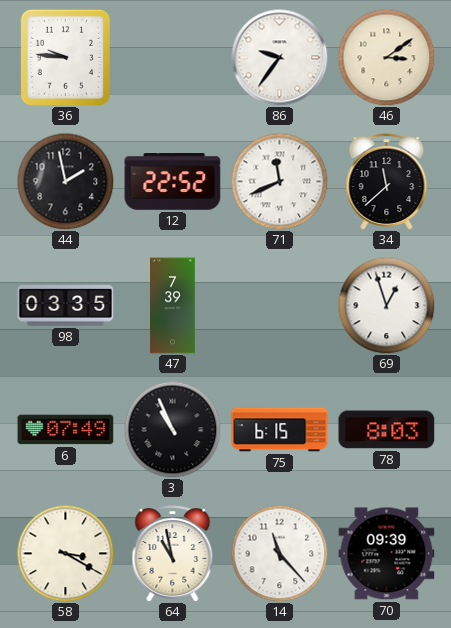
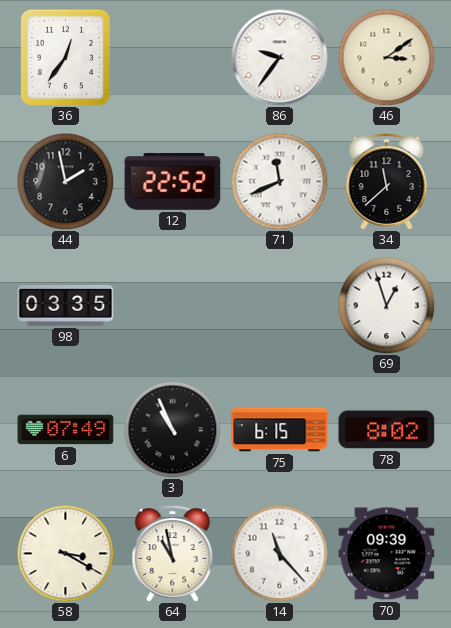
36: 9:46 -> 12:36 (65, 57)
47: 7:39 -> none (173, 306)
78: 8:03 -> 8:02 (387, 430)
